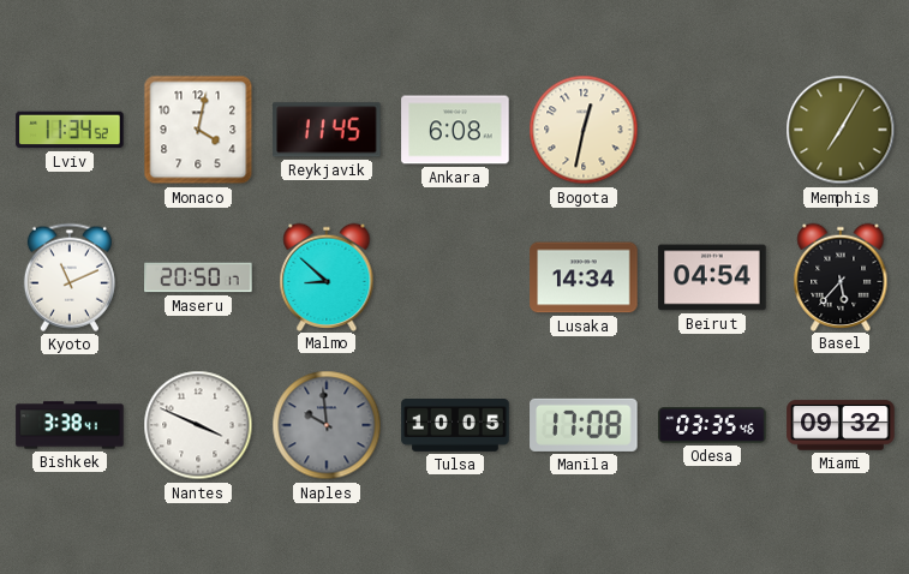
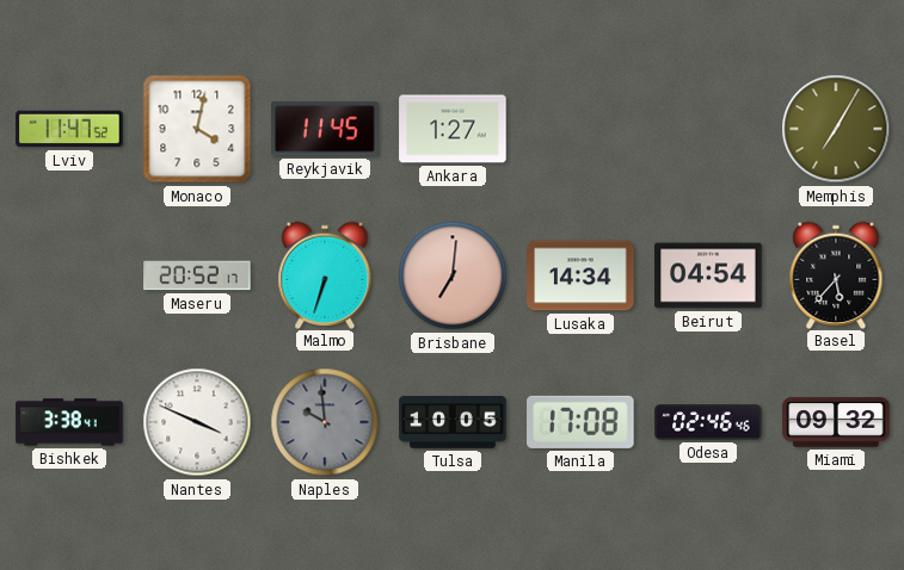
Lviv: 11:34 -> 11:47 (69, 129)
Ankara: 6:08 -> 1:27 (453, 129)
Bogota: 12:32 -> none (584, 130)
Kyoto: 11:11 -> none (70, 277)
Maseru: 20:50 -> 20:52 (197, 275)
Malmo: 8:52 -> 6:33 (325, 274)
Brisbane: none -> 7:01 (453, 275)
Odesa: 03:35 -> 02:46 (708, 422)
